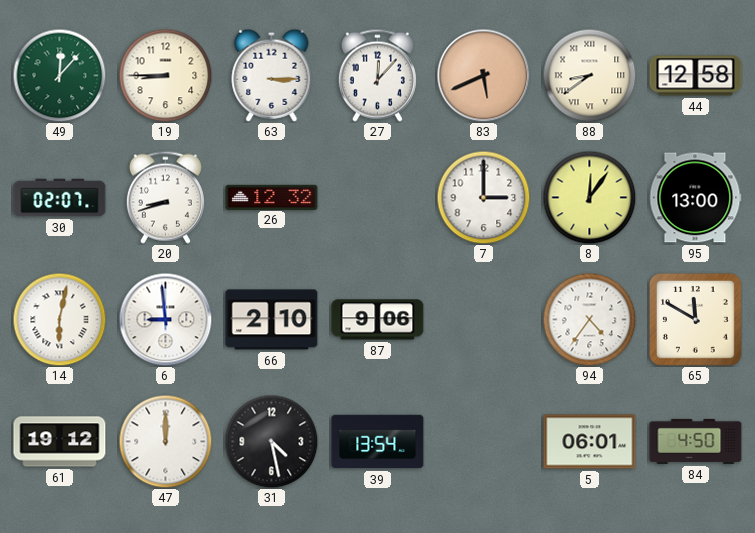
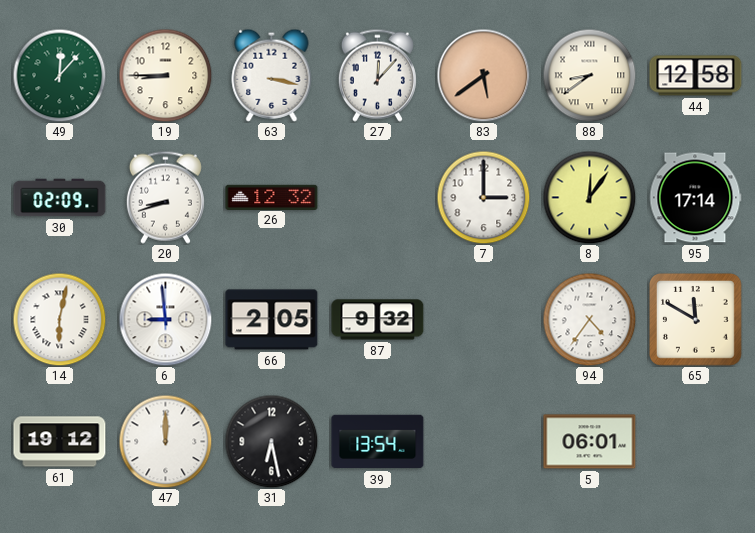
63: 3:15 -> 3:17 (272, 75)
83: 5:41 -> 5:39 (483, 75)
30: 02:07 -> 02:09 (60, 198)
95: 13:00 -> 17:14 (695, 198)
66: 2:10 -> 2:05 (272, 320)
87: 9:06 -> 9:32 (378, 320)
31: 4:28 -> 6:28 (271, 441)
84: 4:50 -> none (696, 441)
